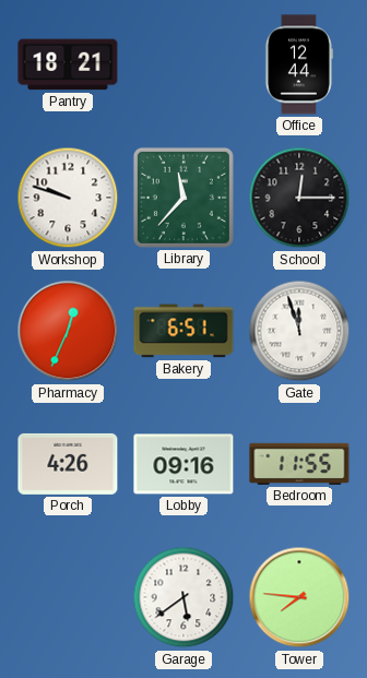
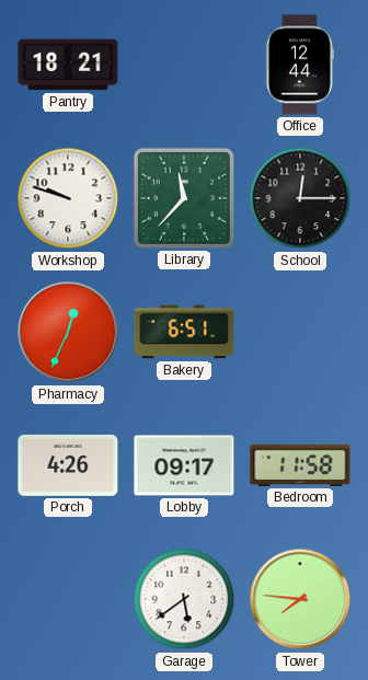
Gate: 11:57 -> none (299, 331)
Lobby: 09:16 -> 09:17 (184, 465)
Bedroom: 11:55 -> 11:58 (300, 465)
